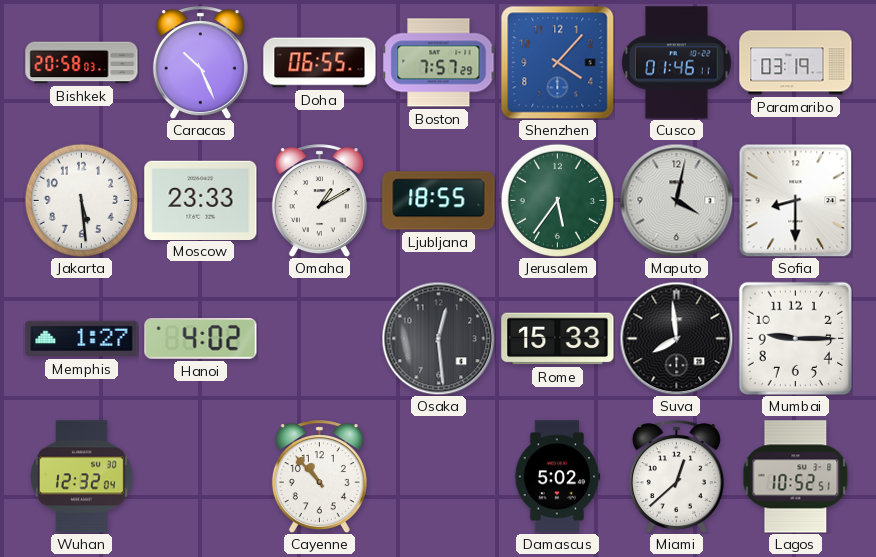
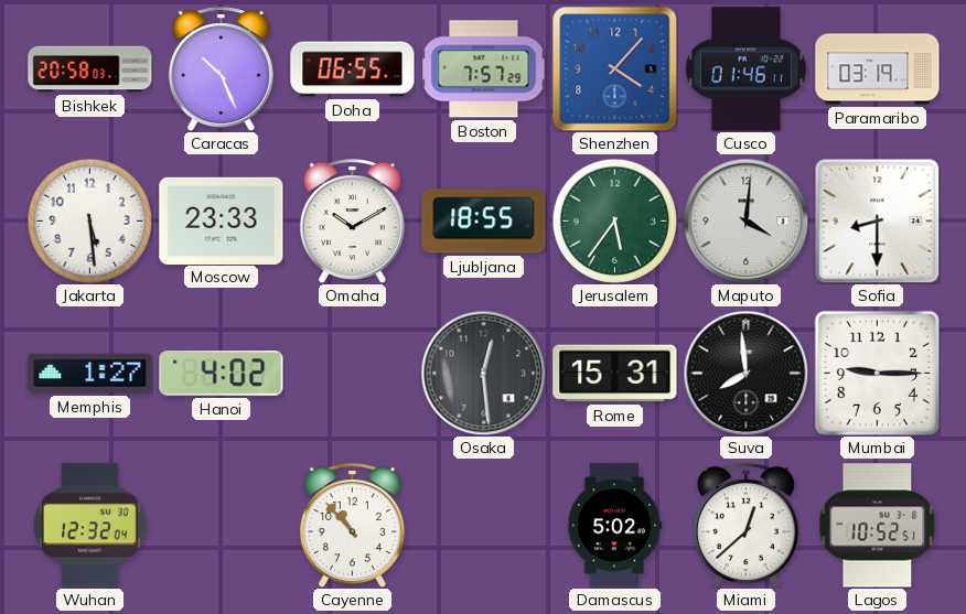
Omaha: 1:10 -> 10:10 (352, 222)
Maputo: 4:02 -> 4:01 (745, 220)
Rome: 15:33 -> 15:31 (615, 374)
